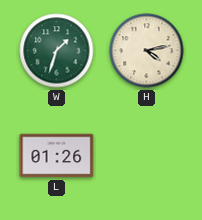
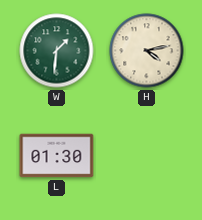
W: 1:33 -> 1:31 (57, 51)
L: 01:26 -> 01:30 (57, 156)
